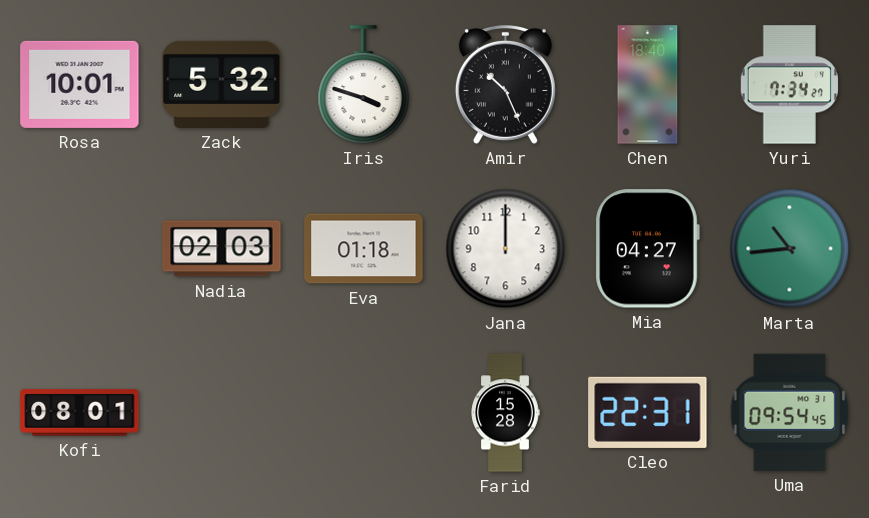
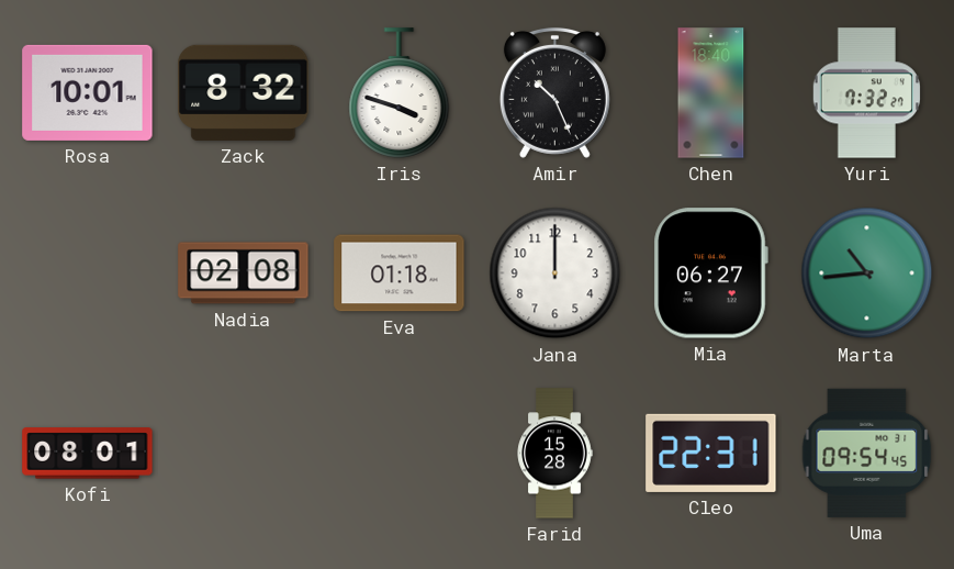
Zack: 5:32 -> 8:32 (244, 92)
Yuri: 7:34 -> 7:32 (866, 93)
Nadia: 02:03 -> 02:08 (244, 274)
Mia: 04:27 -> 06:27 (710, 274)
